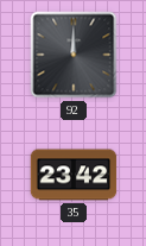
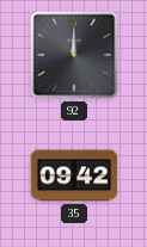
35: 23:42 -> 09:42 (74, 175)
